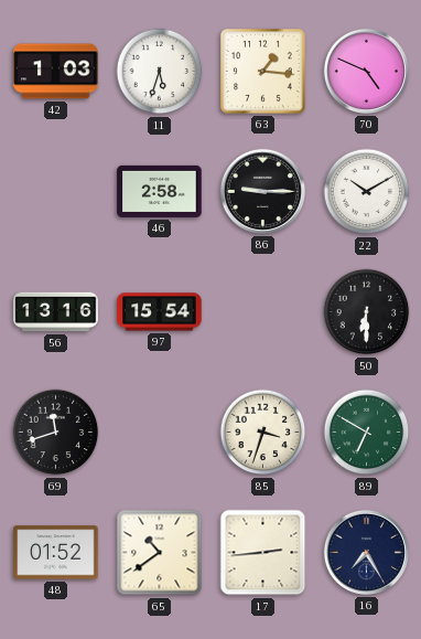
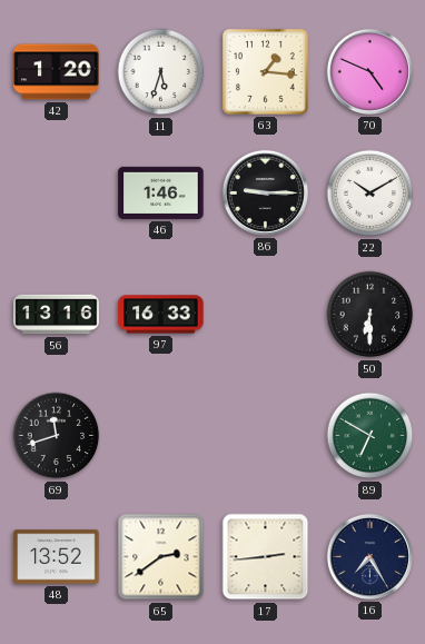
42: 1:03 -> 1:20 (57, 72)
46: 2:58 -> 1:46 (161, 192)
97: 15:54 -> 16:33 (161, 315)
85: 3:33 -> none (263, 433)
48: 01:52 -> 13:52 (57, 557)
65: 10:39 -> 2:39 (161, 557)
